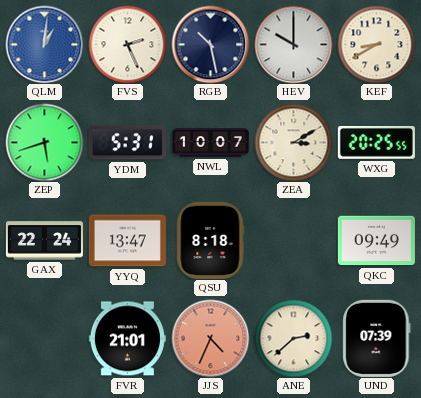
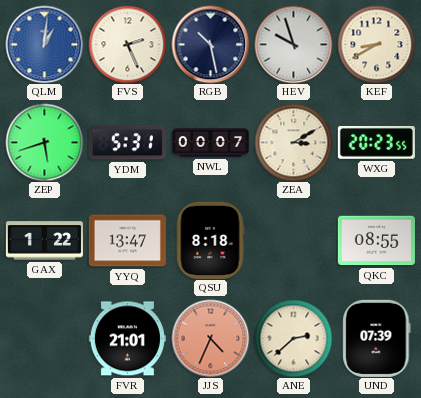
HEV: 10:00 -> 9:57 (293, 44)
NWL: 10:07 -> 00:07 (210, 143)
WXG: 20:25 -> 20:23 (376, 143)
GAX: 22:24 -> 1:22 (44, 241)
QKC: 09:49 -> 08:55 (376, 241)
